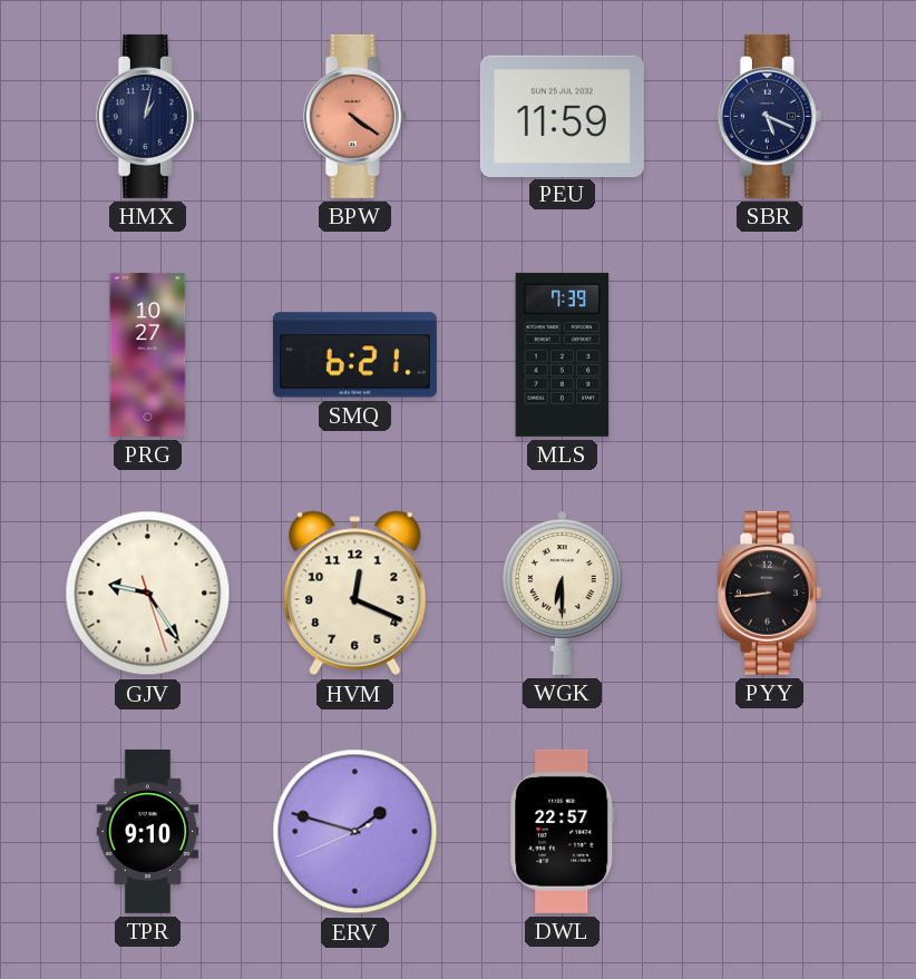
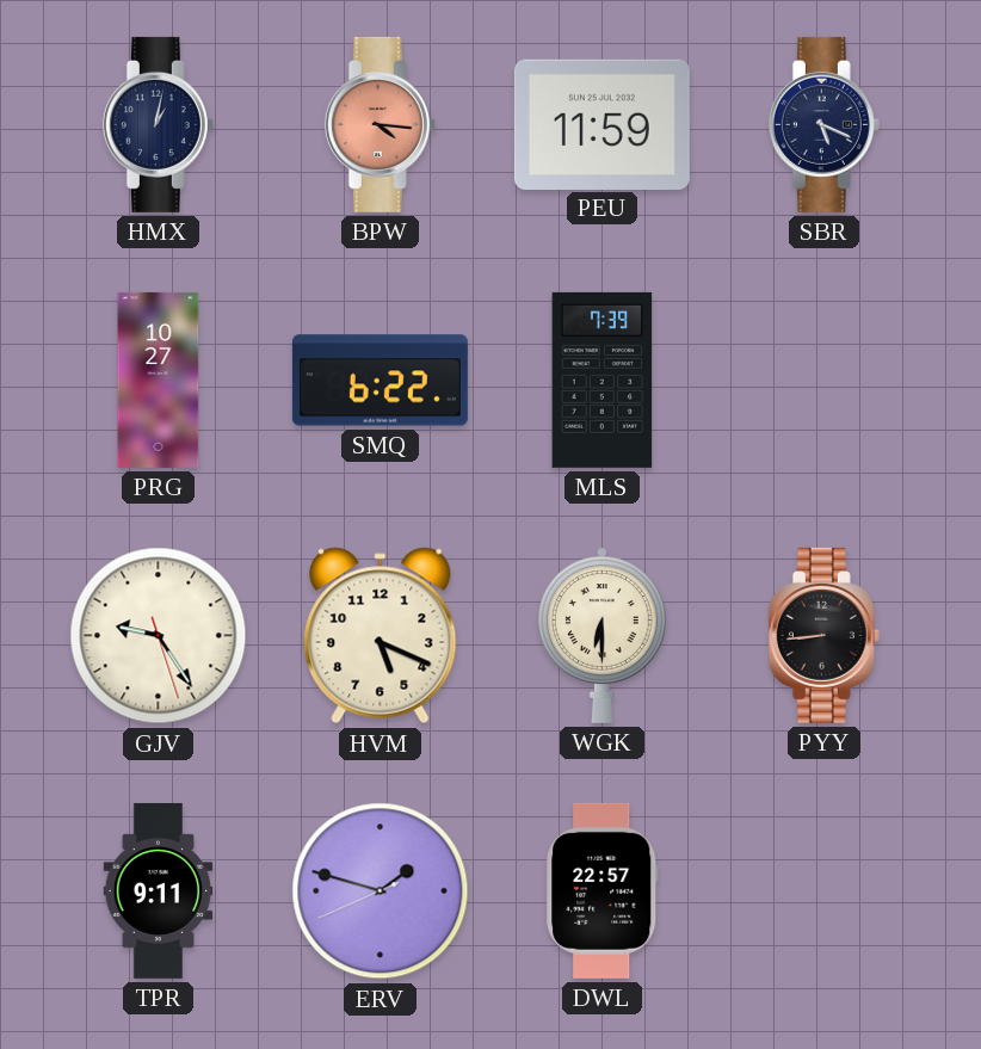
BPW: 4:21 -> 4:16 (380, 124)
SMQ: 6:21 -> 6:22 (380, 381)
HVM: 12:19 -> 5:19 (381, 636)
TPR: 9:10 -> 9:11 (159, 890)
